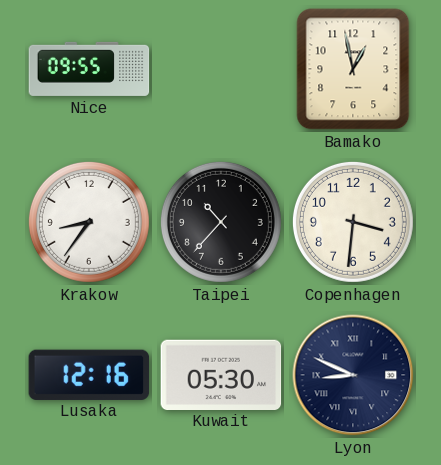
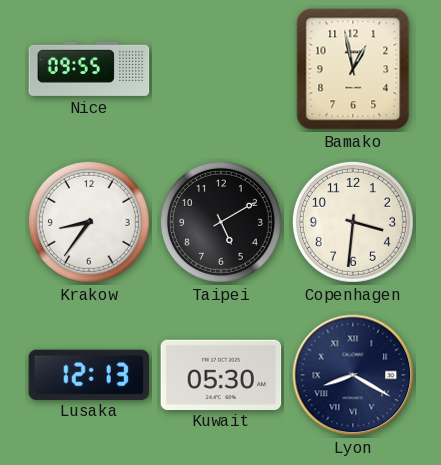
Taipei: 10:37 -> 5:10 (221, 222)
Lusaka: 12:16 -> 12:13 (89, 374)
Lyon: 8:49 -> 8:20 (353, 375)
